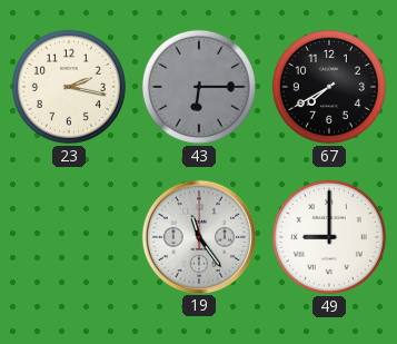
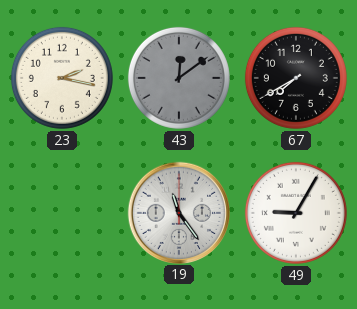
43: 6:15 -> 12:09 (179, 78)
49: 9:00 -> 9:05 (296, 213)
